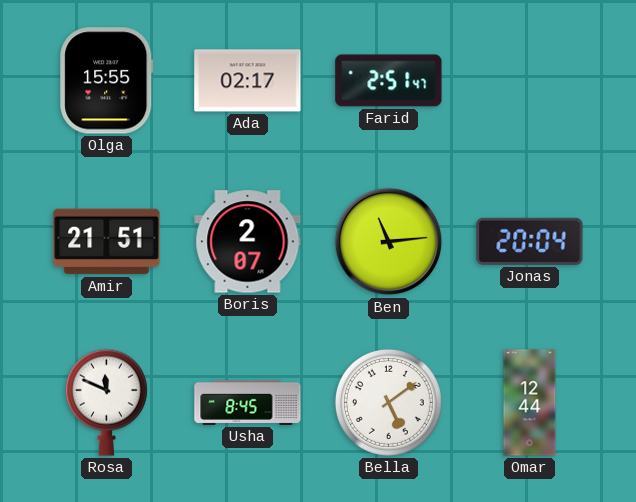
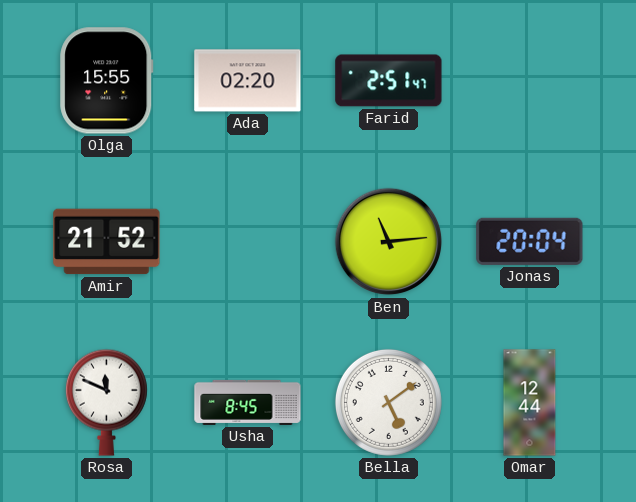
Ada: 02:17 -> 02:20 (248, 81)
Amir: 21:51 -> 21:52 (107, 242)
Boris: 2:07 -> none (248, 242)
